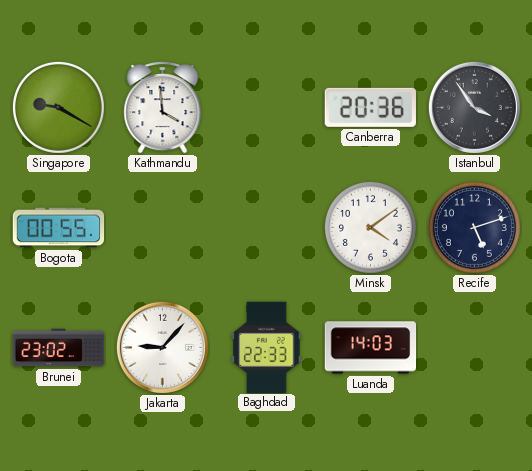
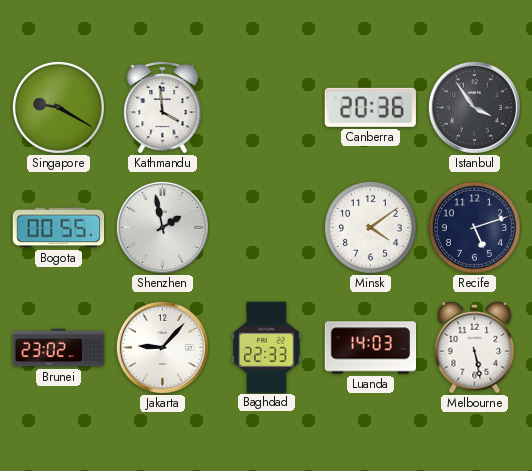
Shenzhen: none -> 1:58 (162, 227)
Melbourne: none -> 5:28 (475, 347)
